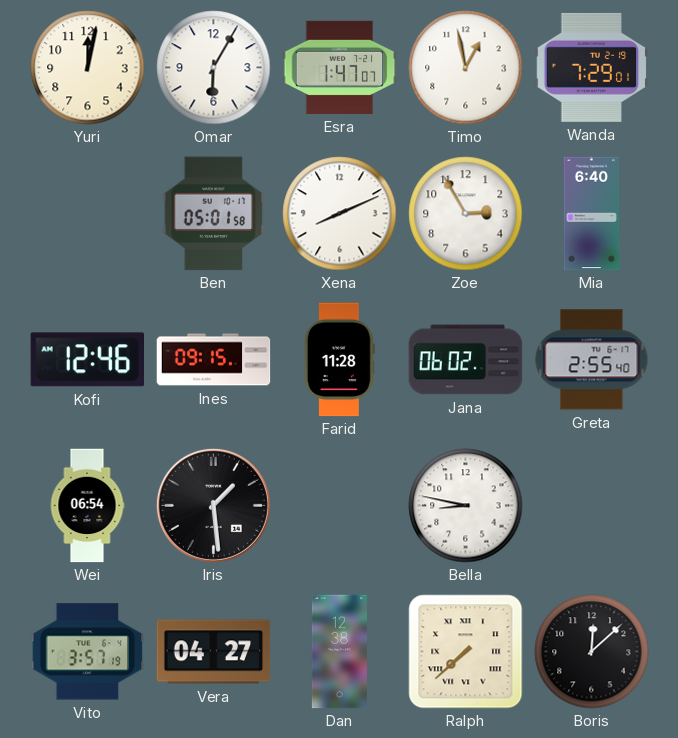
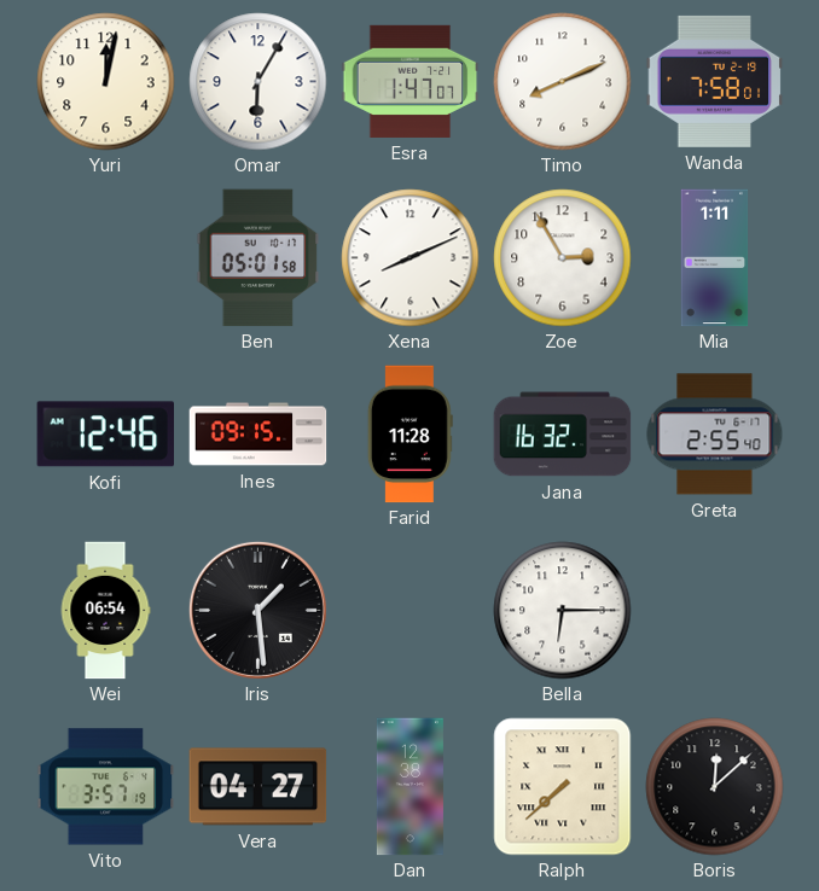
Timo: 12:58 -> 8:11 (563, 82)
Wanda: 7:29 -> 7:58 (715, 81)
Mia: 6:40 -> 1:11 (715, 258)
Jana: 06:02 -> 16:32 (563, 435)
Bella: 8:47 -> 6:15 (563, 611)
